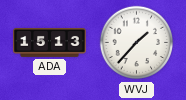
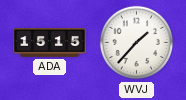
ADA: 15:13 -> 15:15 (50, 43)
